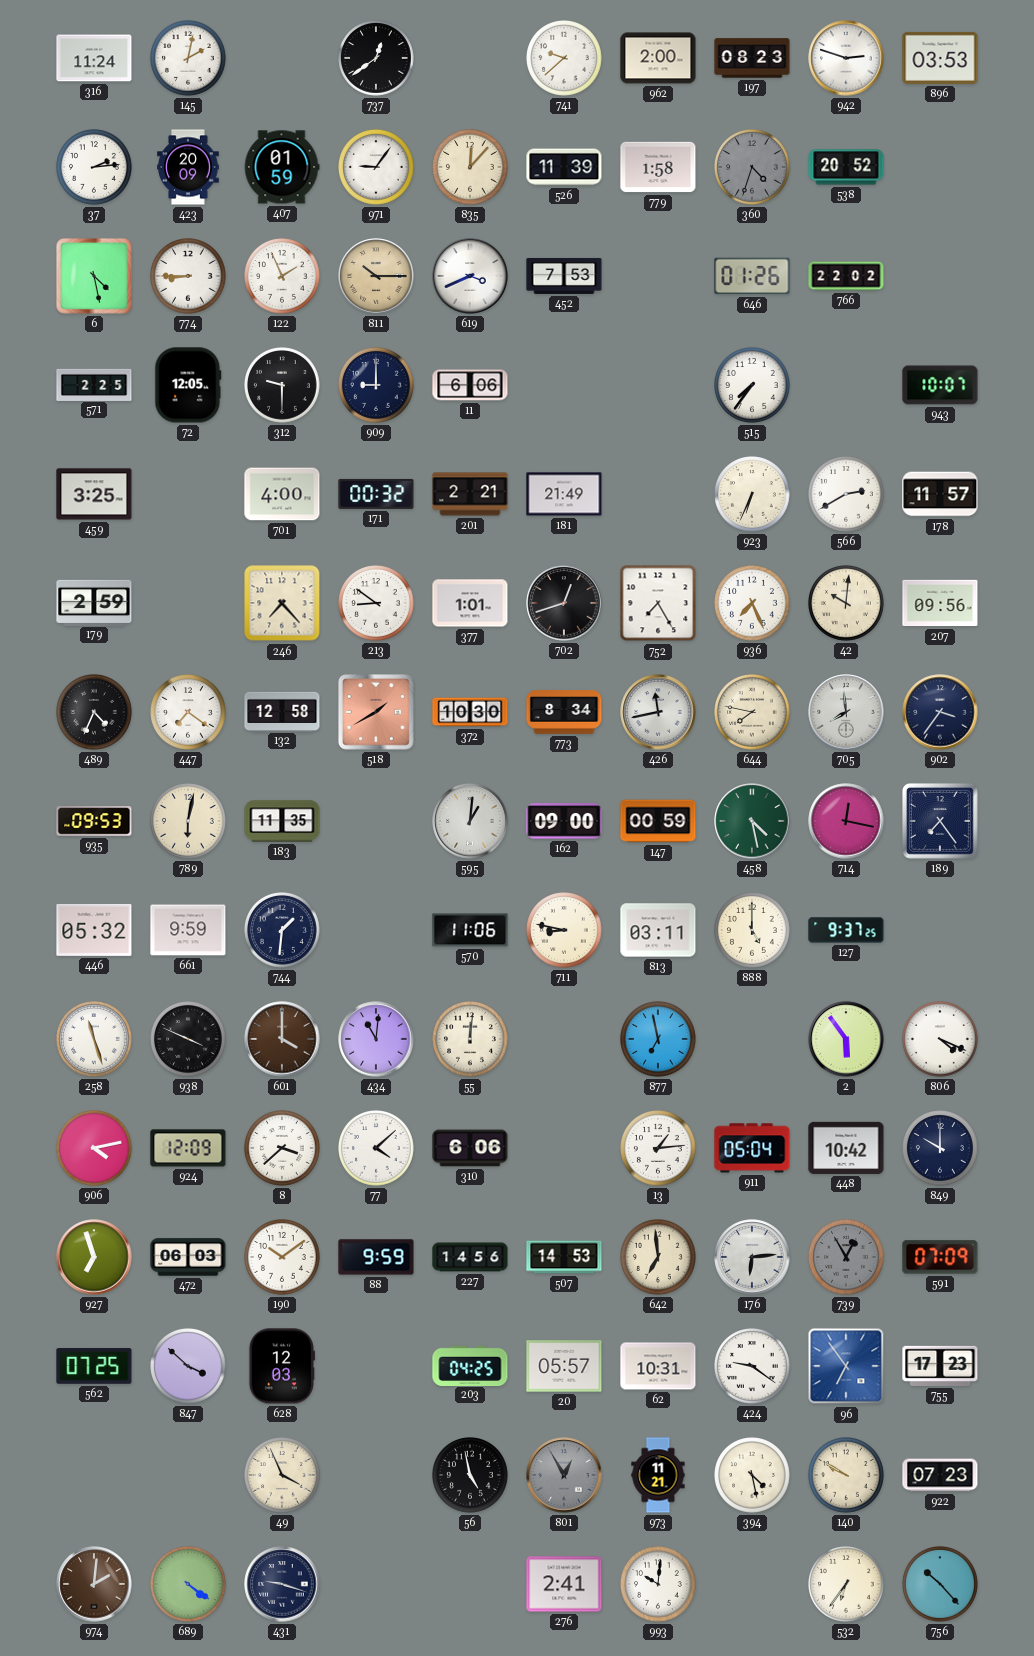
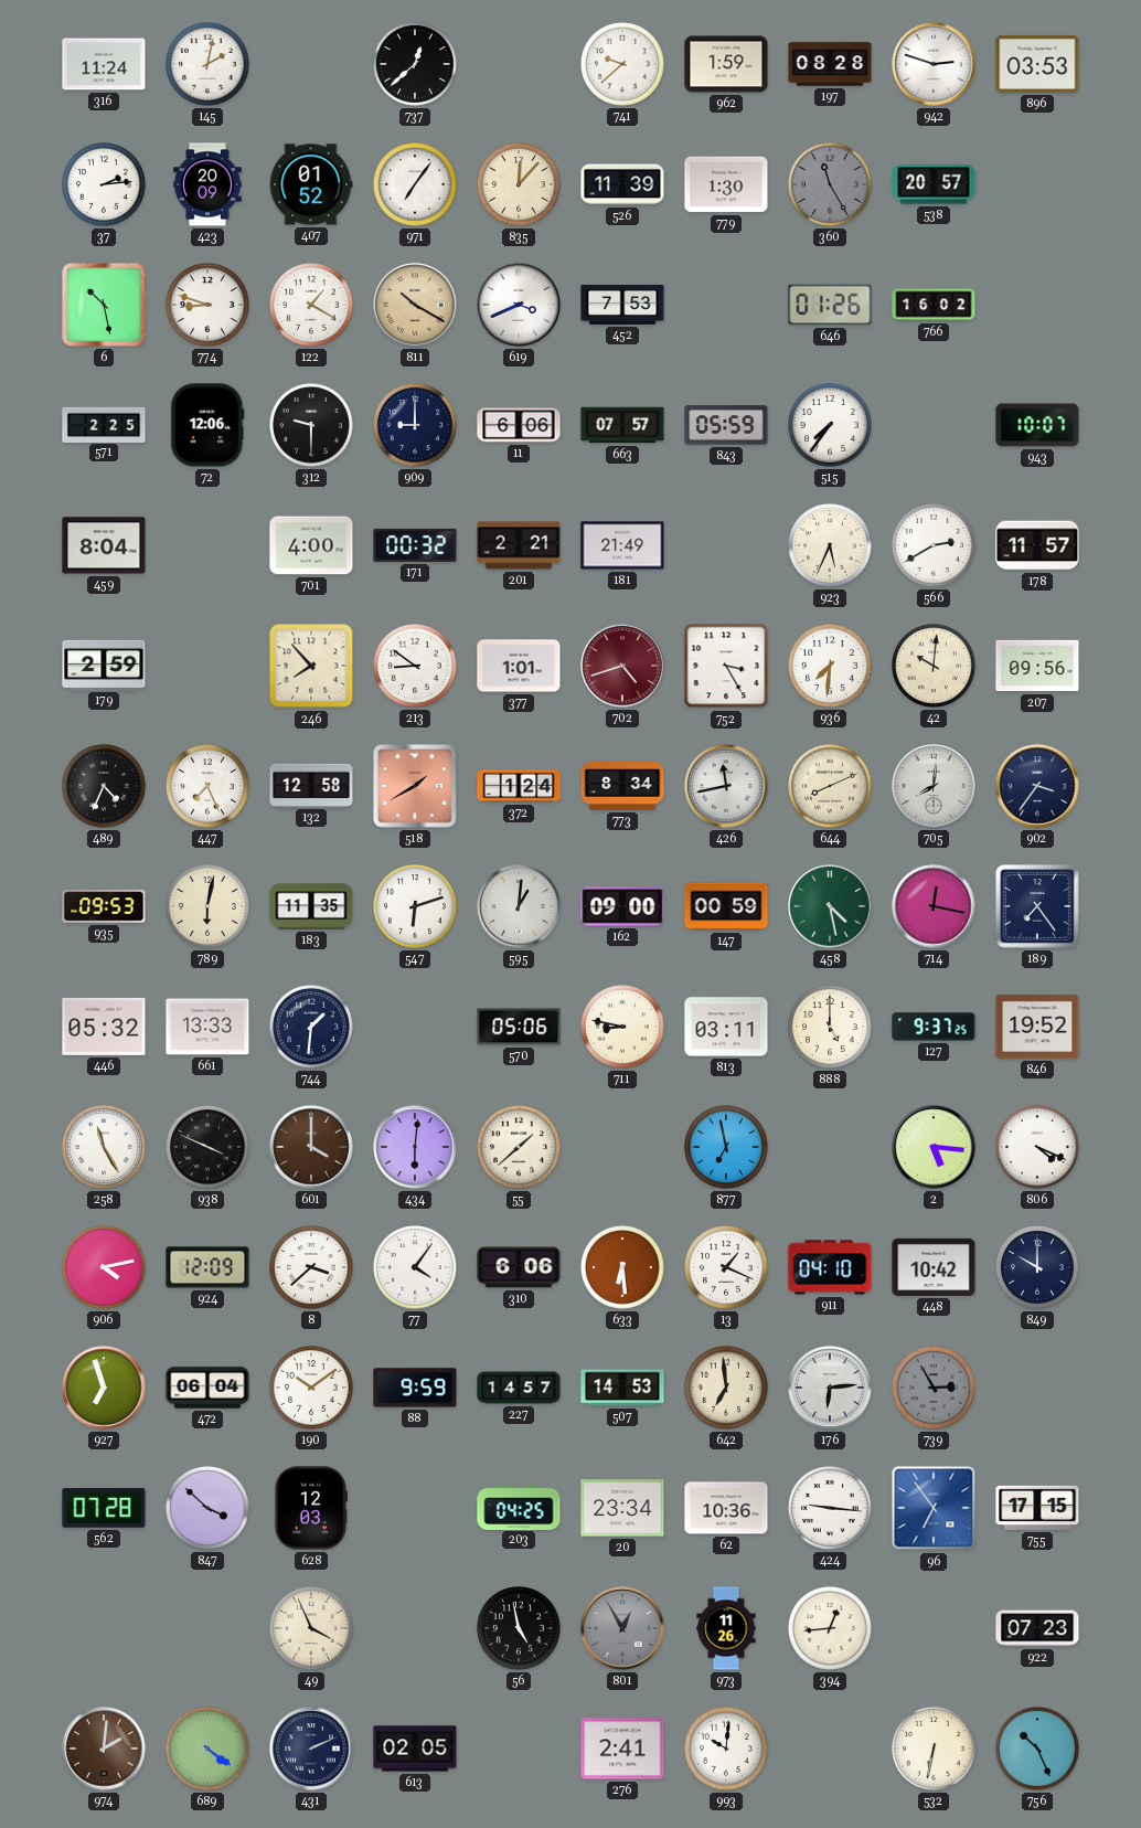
737: 12:39 -> 12:38 (416, 65)
962: 2:00 -> 1:59 (726, 64)
197: 08:23 -> 08:28 (830, 64)
407: 01:59 -> 01:52 (311, 184)
971: 9:06 -> 7:06 (416, 185)
779: 1:58 -> 1:30 (726, 184)
360: 4:33 -> 11:25 (831, 185)
538: 20:52 -> 20:57 (934, 184)
6: 4:28 -> 10:28 (105, 306)
774: 8:45 -> 8:48 (209, 306)
122: 1:56 -> 1:20 (312, 306)
811: 10:15 -> 10:20 (415, 305)
766: 22:02 -> 16:02 (934, 305)
72: 12:05 -> 12:06 (207, 425)
663: none -> 07:57 (622, 425)
843: none -> 05:59 (726, 425)
459: 3:25 -> 8:04 (104, 545)
923: 6:34 -> 5:34 (831, 546)
246: 7:23 -> 7:53 (311, 666)
702: 12:42 -> 4:42 (622, 666)
702 dial: black -> burgundy (622, 666)
752: 7:25 -> 3:25 (726, 666)
936: 7:26 -> 7:31 (831, 667)
447: 7:21 -> 7:26 (209, 787)
372: 10:30 -> 1:24 (519, 786)
644: 7:47 -> 8:11 (831, 787)
705: 7:59 -> 8:01 (934, 786)
547: none -> 6:12 (416, 907)
661: 9:59 -> 13:33 (207, 1027)
570: 11:06 -> 05:06 (519, 1027)
846: none -> 19:52 (1037, 1027)
258: 11:27 -> 11:25 (105, 1148)
434: 11:01 -> 6:01 (415, 1147)
55: 12:01 -> 1:38 (520, 1148)
2: 5:54 -> 5:16 (934, 1147)
77: 4:08 -> 4:06 (416, 1268)
633: none -> 6:29 (623, 1268)
13: 1:14 -> 1:19 (727, 1268)
911: 05:04 -> 04:10 (830, 1267)
472: 06:03 -> 06:04 (207, 1388)
227: 14:56 -> 14:57 (519, 1388)
739: 12:55 -> 2:55 (935, 1389)
591: 07:09 -> none (940, 1257)
562: 07:25 -> 07:28 (104, 1508)
20: 05:57 -> 23:34 (622, 1508)
62: 10:31 -> 10:36 (726, 1508)
424: 9:21 -> 9:16 (831, 1509)
755: 17:23 -> 17:15 (1037, 1508)
973: 11:21 -> 11:26 (726, 1628)
394: 4:28 -> 12:44 (831, 1629)
140: 9:50 -> none (847, 1476)
431: 9:18 -> 2:11 (311, 1749)
613: none -> 02:05 (415, 1749)
532: 6:36 -> 6:32 (935, 1750)
756: 10:23 -> 10:26 (1038, 1750)
